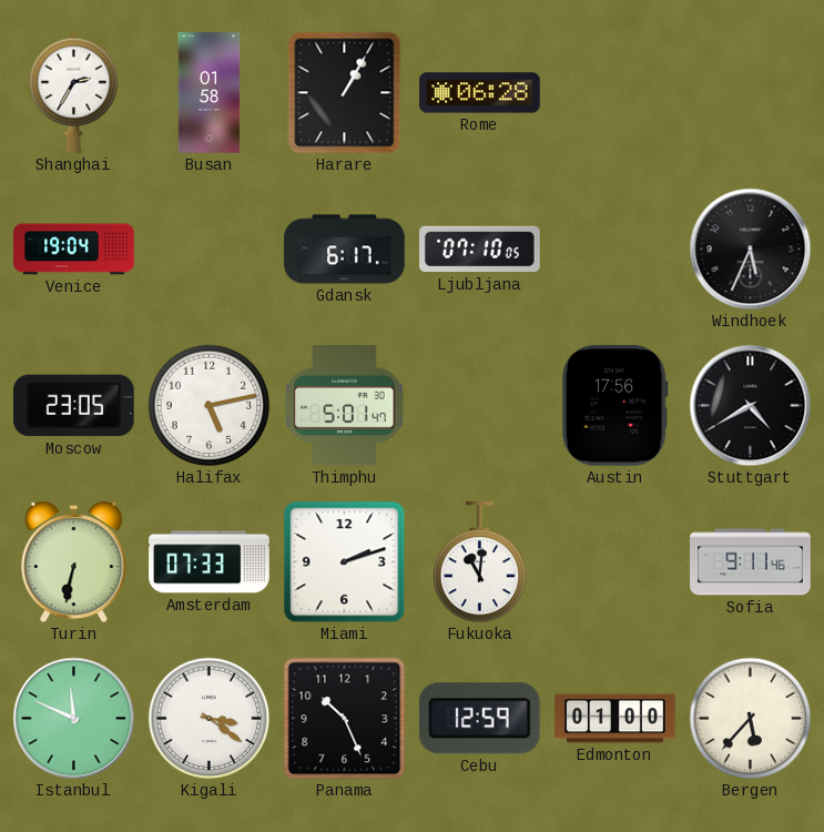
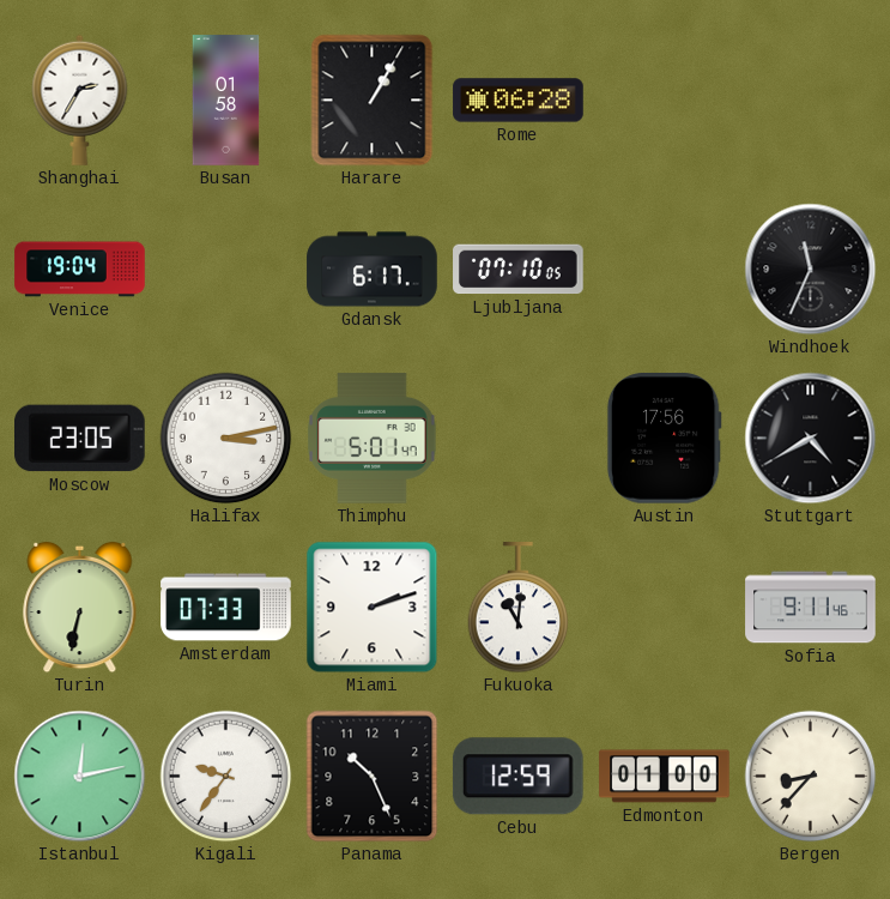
Windhoek: 5:34 -> 11:34 (811, 270)
Halifax: 5:13 -> 3:13 (226, 439)
Istanbul: 11:49 -> 12:13 (80, 777)
Kigali: 3:21 -> 9:36 (226, 777)
Bergen: 5:37 -> 8:37 (811, 777)
